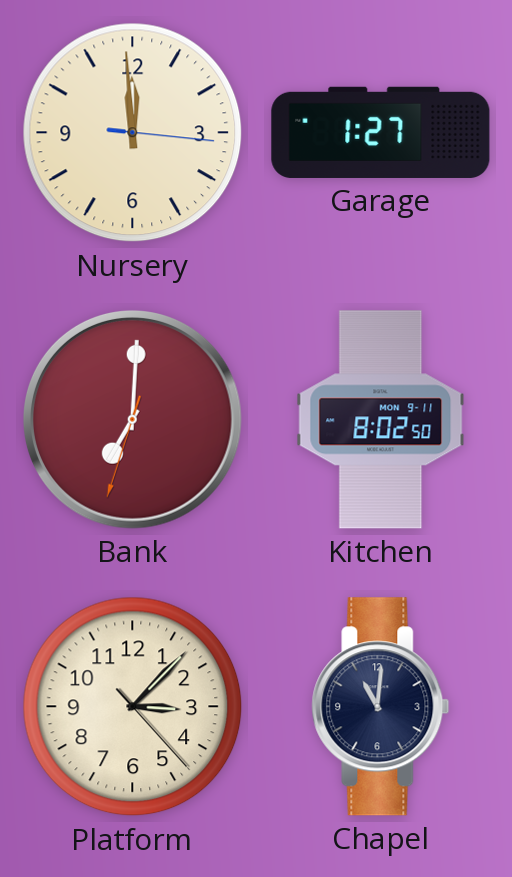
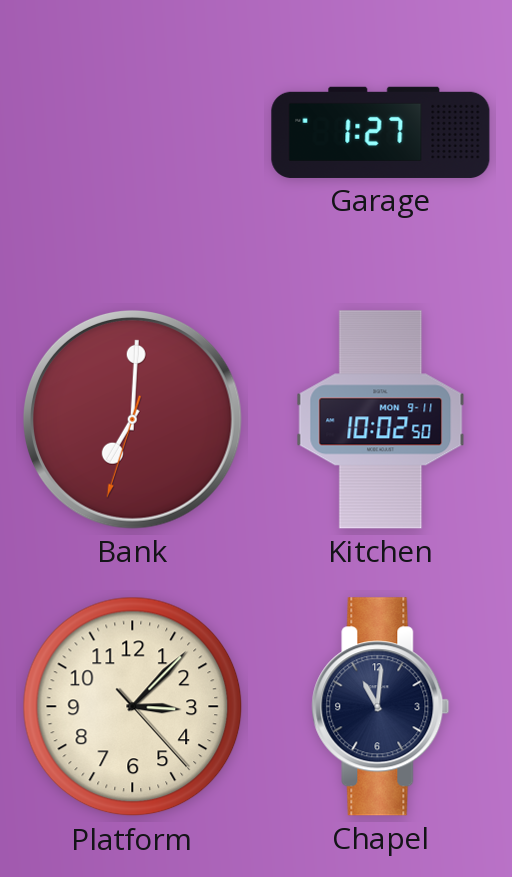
Nursery: 11:59 -> none (133, 133)
Kitchen: 8:02 -> 10:02 (381, 420)
